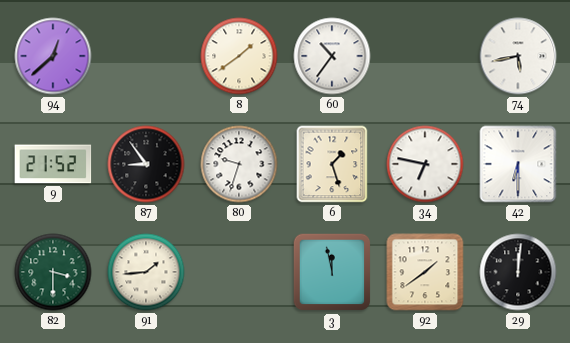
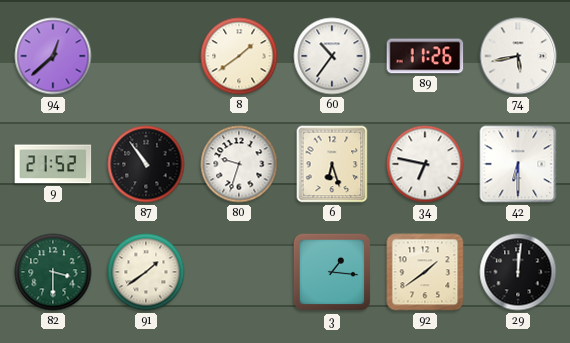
89: none -> 11:26 (425, 56)
87: 8:54 -> 10:54 (146, 164)
6: 1:27 -> 6:27 (332, 164)
91: 1:44 -> 1:39 (146, 272)
3: 11:58 -> 1:16 (332, 272)
